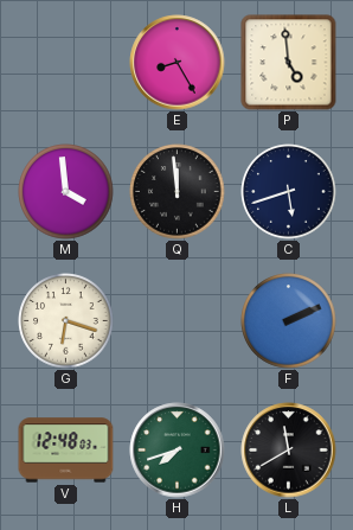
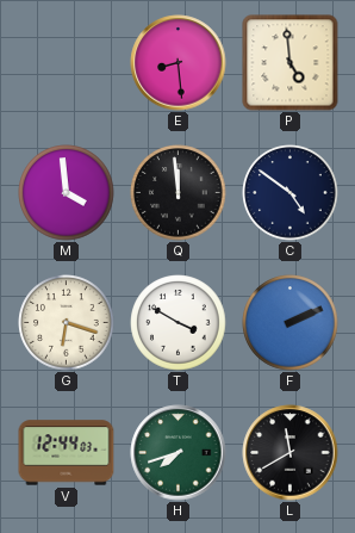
E: 8:25 -> 8:29 (179, 63)
C: 5:42 -> 4:51 (291, 193)
T: none -> 3:50 (179, 323)
V: 12:48 -> 12:44 (67, 453)
